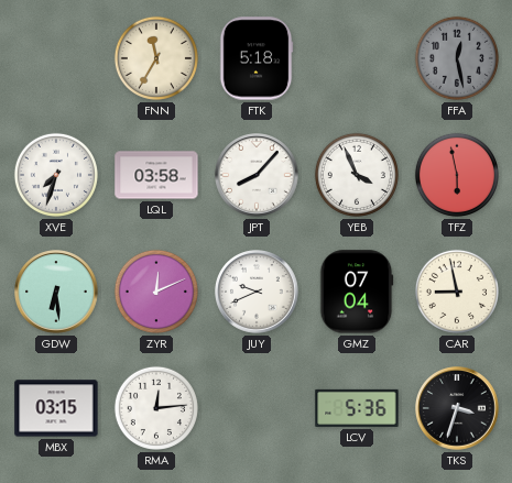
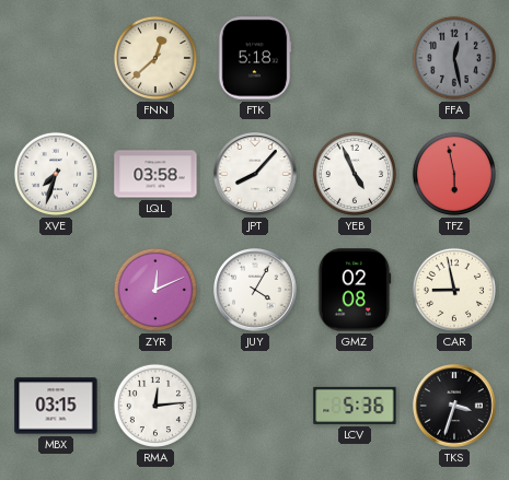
FNN: 11:35 -> 12:38 (155, 58)
YEB: 3:56 -> 4:56 (355, 174)
GDW: 6:29 -> none (57, 293)
JUY: 9:41 -> 4:05 (256, 291)
GMZ: 07:04 -> 02:08 (355, 290)
